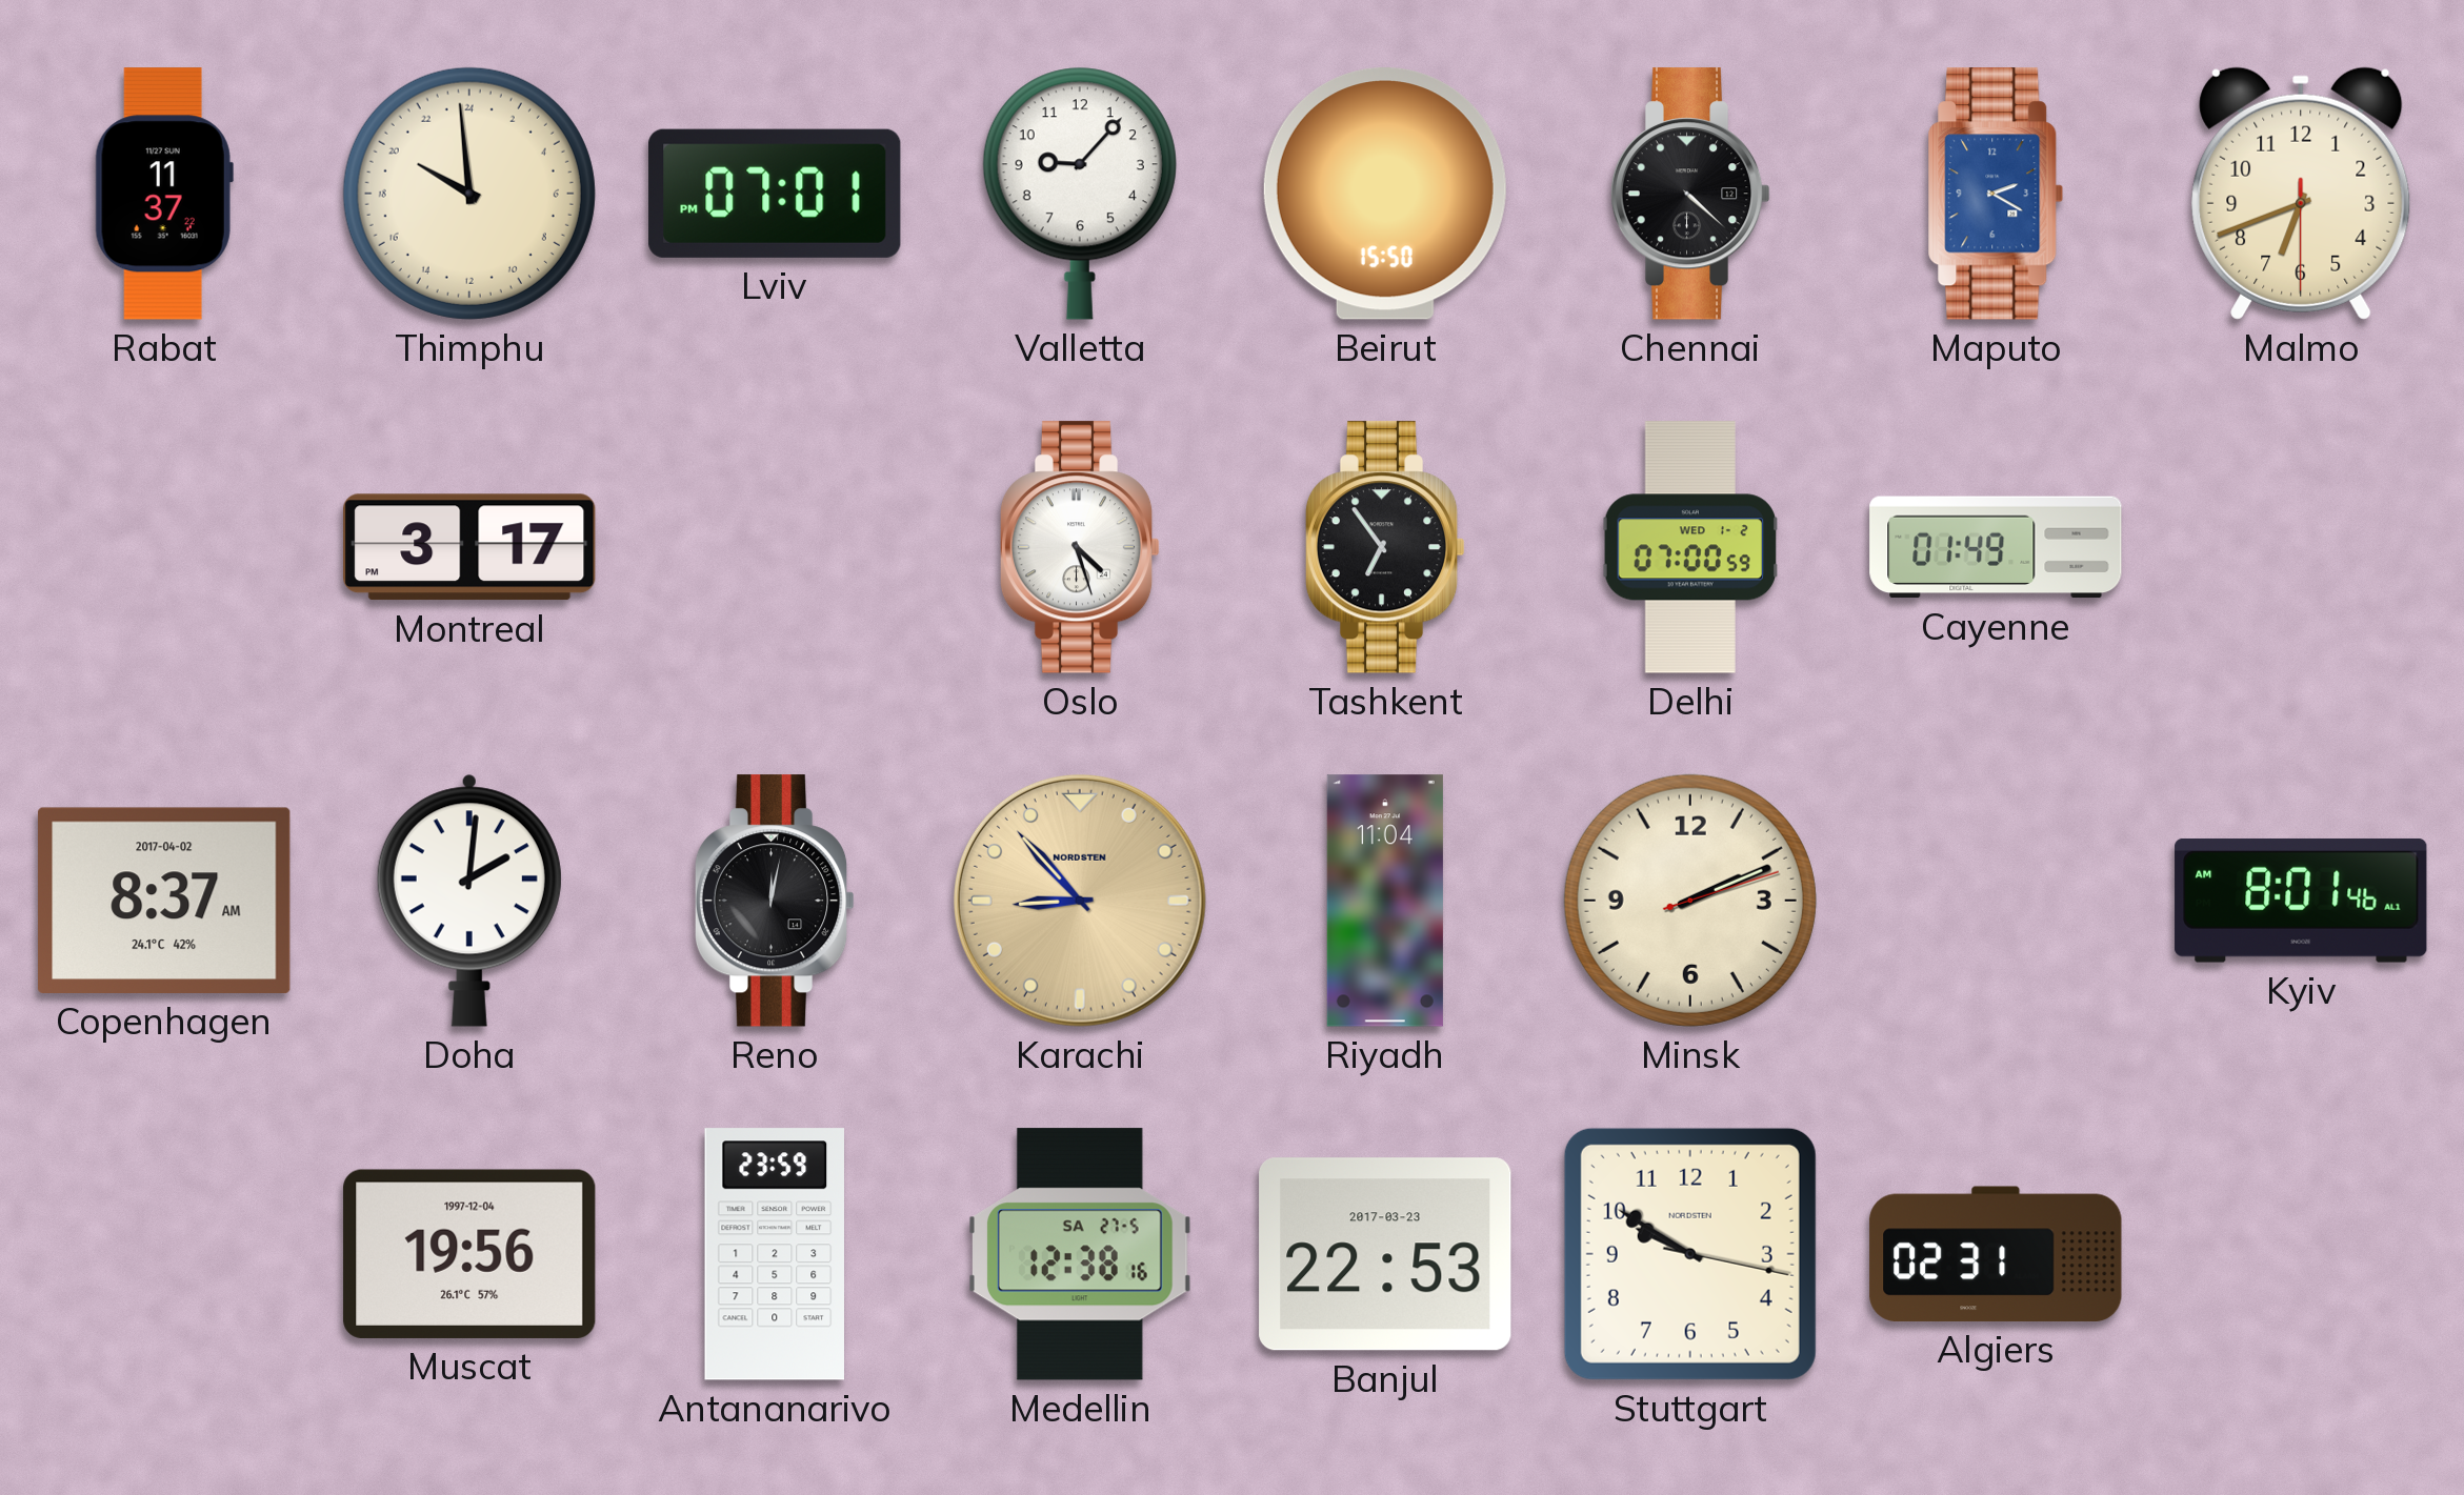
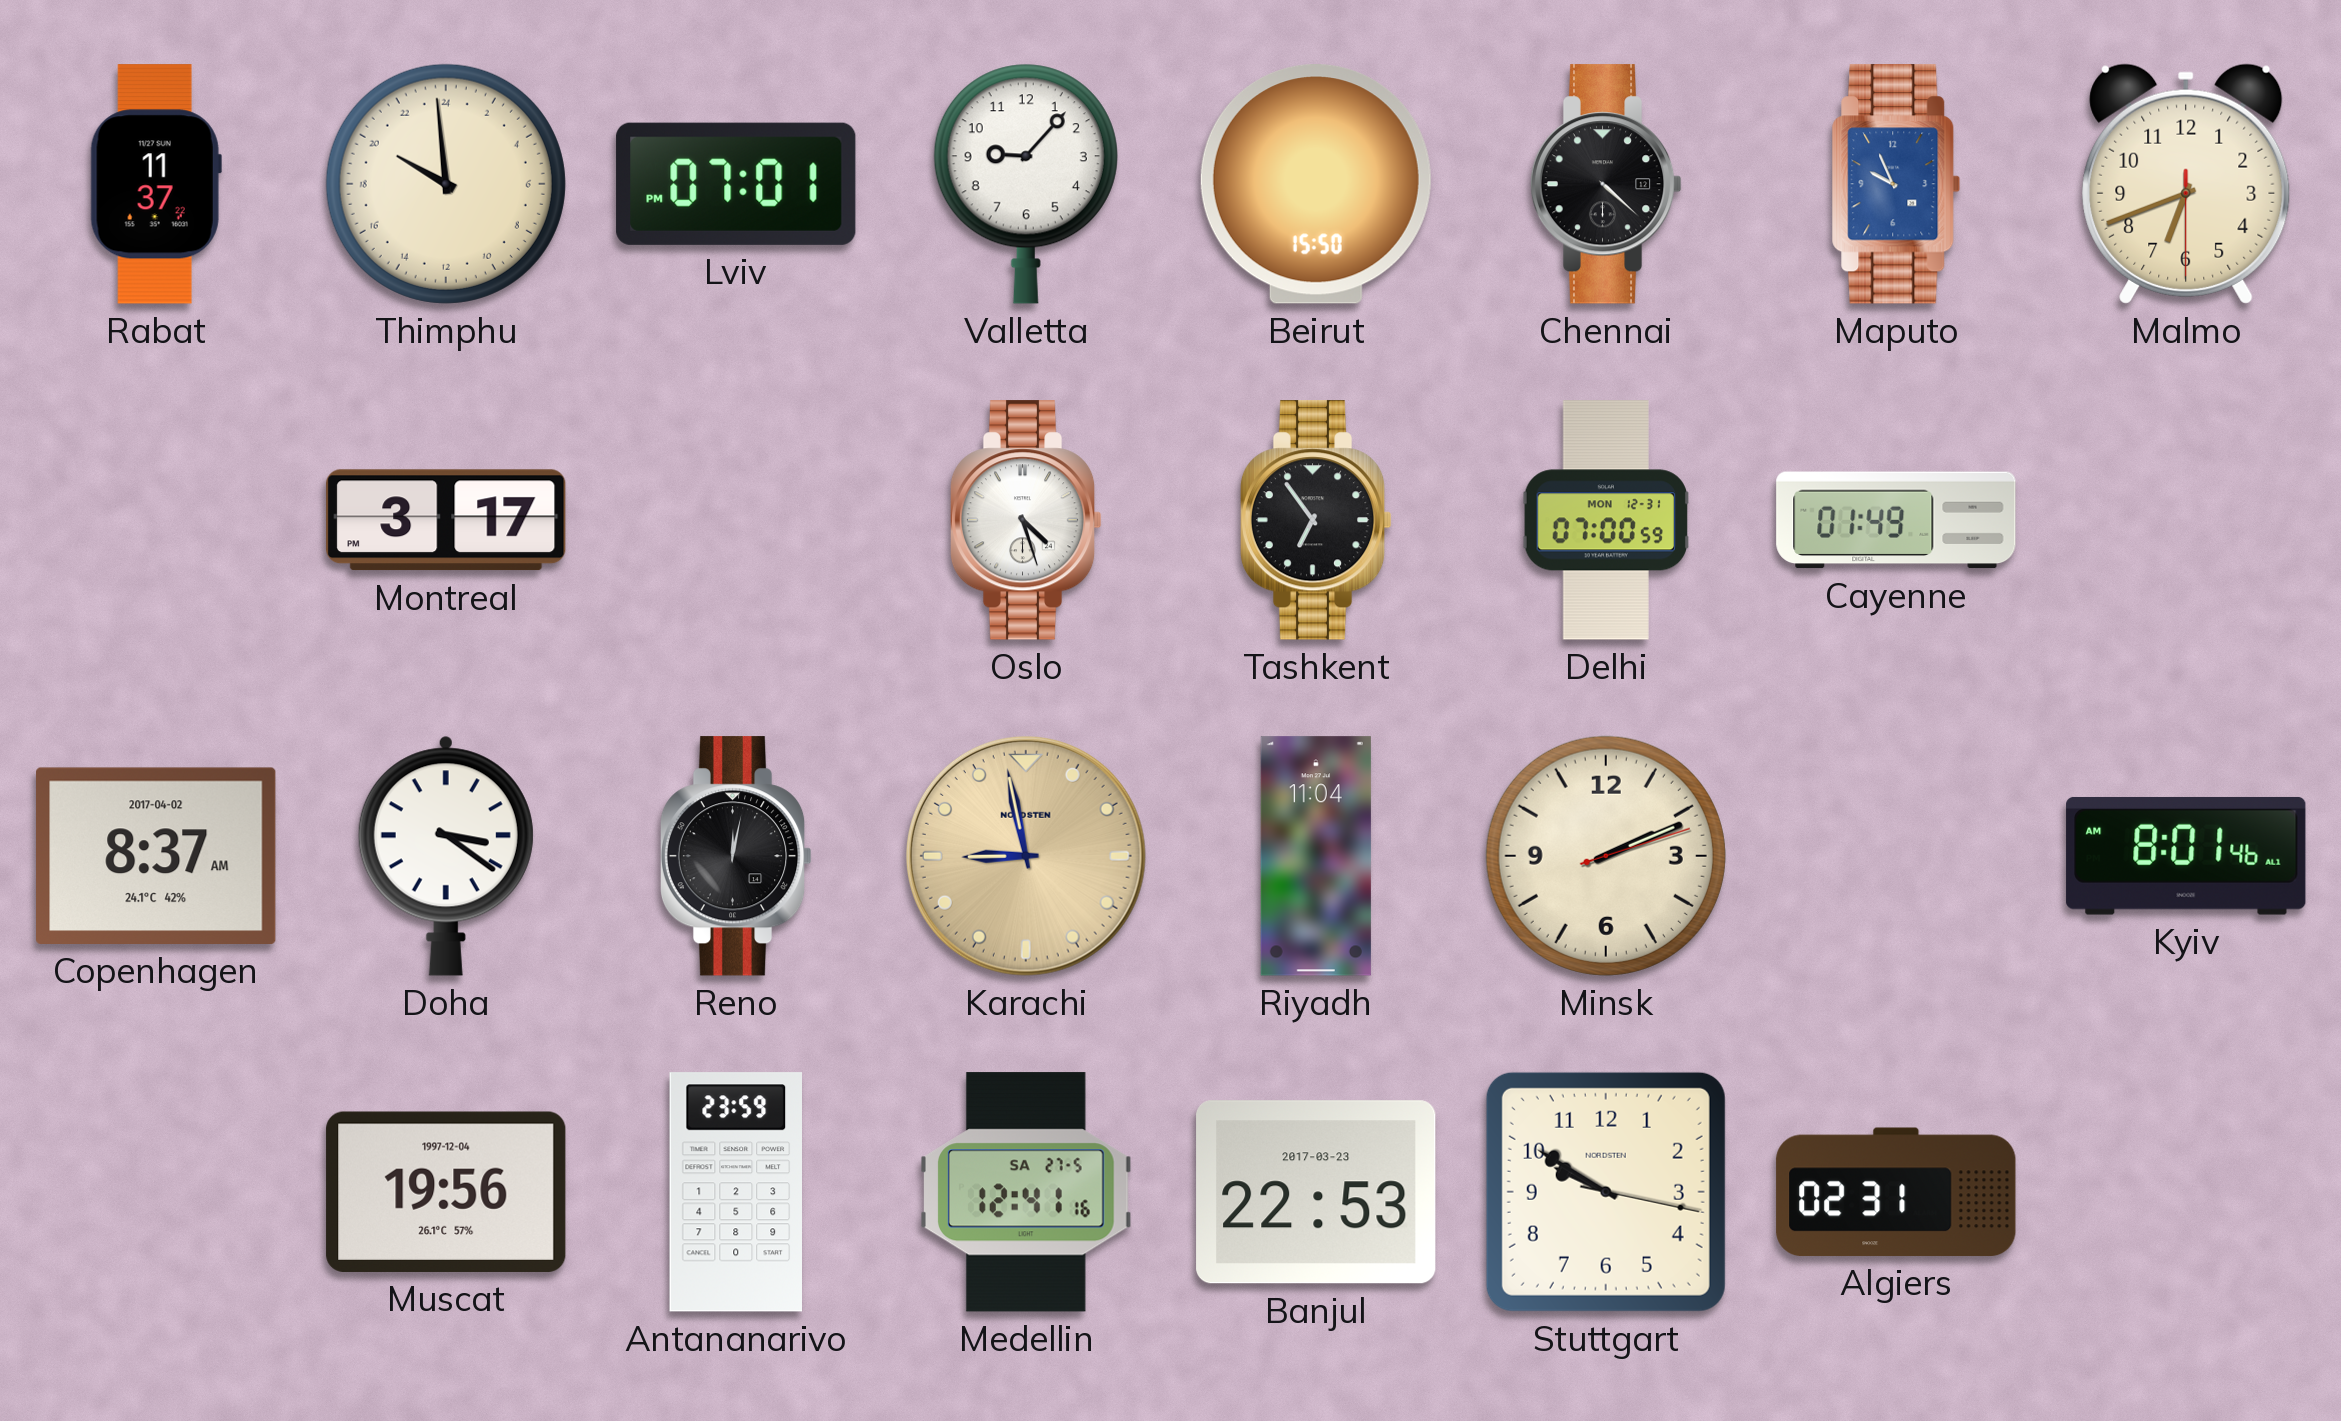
Maputo: 2:20 -> 9:56 (1896, 184)
Delhi date: WED 1-2 -> MON 12-31 (1606, 520)
Doha: 2:01 -> 3:21 (446, 856)
Karachi: 8:53 -> 8:58 (1026, 856)
Medellin: 12:38 -> 12:41 (1027, 1192)
